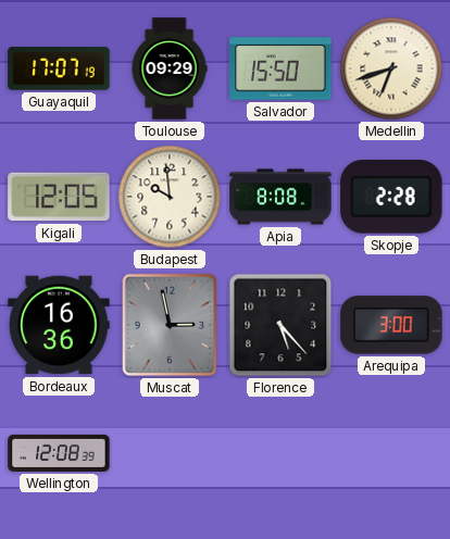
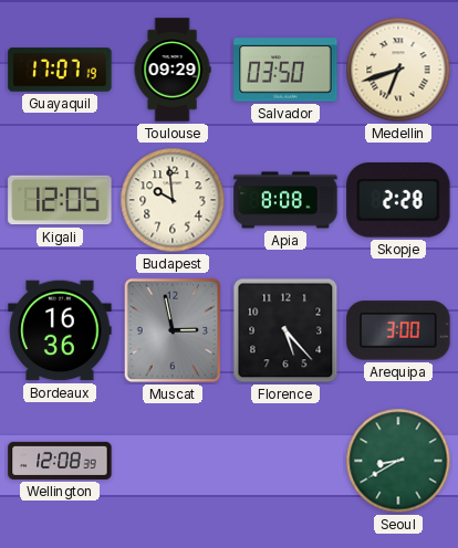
Salvador: 15:50 -> 03:50 (285, 70)
Seoul: none -> 8:40 (398, 461)
